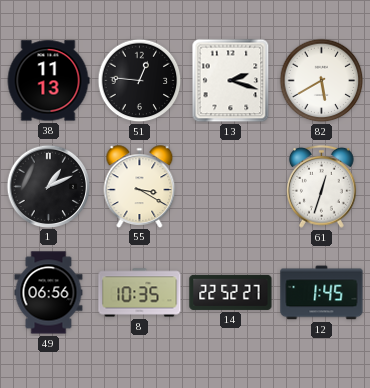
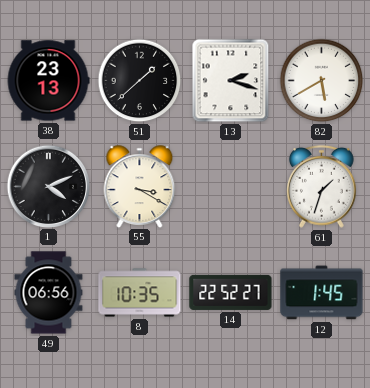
38: 11:13 -> 23:13 (48, 81)
51: 12:46 -> 1:38 (140, 81)
1: 1:11 -> 4:11 (48, 186)
61: 12:33 -> 1:33 (322, 186)
